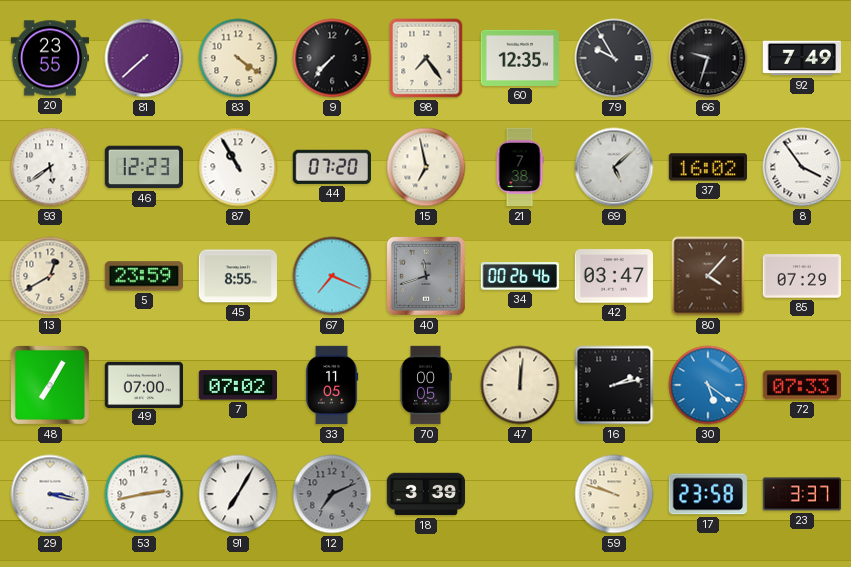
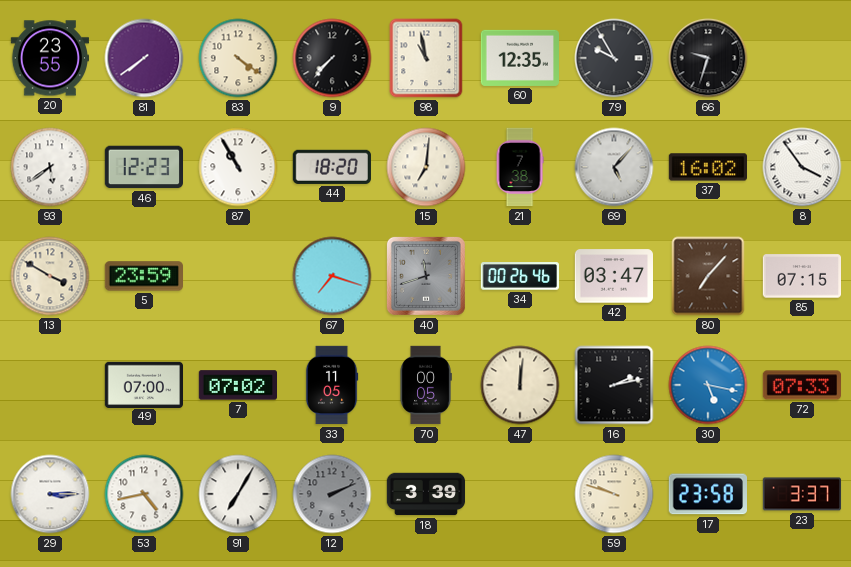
81: 7:38 -> 7:39 (144, 58)
98: 7:24 -> 10:58 (426, 58)
92: 7:49 -> none (801, 58)
44: 07:20 -> 18:20 (332, 167)
15: 6:58 -> 7:01 (426, 167)
69: 5:08 -> 5:07 (614, 167)
13: 12:40 -> 3:50 (50, 276)
45: 8:55 -> none (237, 276)
67: 7:19 -> 7:18 (332, 276)
80: 4:07 -> 7:07 (708, 276)
85: 07:29 -> 07:15 (801, 276)
48: 7:05 -> none (50, 385)
30: 5:21 -> 5:17 (708, 385)
29: 3:17 -> 3:15 (50, 494)
53: 2:43 -> 4:43 (144, 494)
12: 7:11 -> 2:11 (332, 494)
